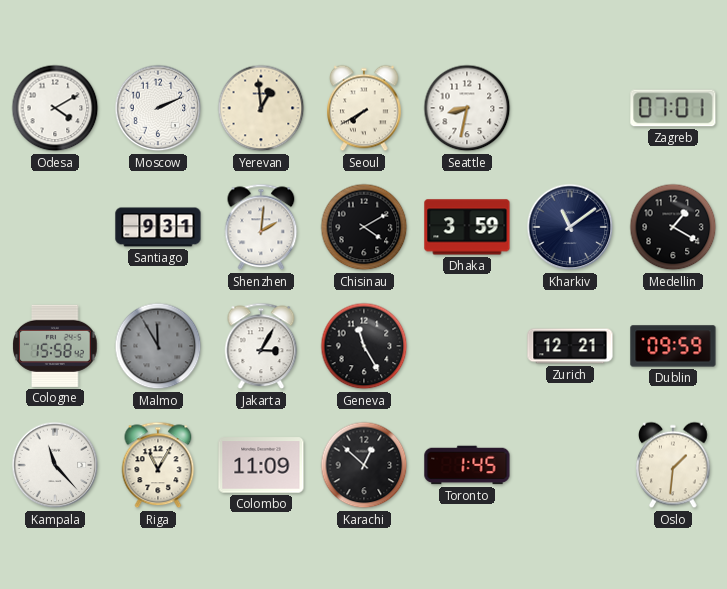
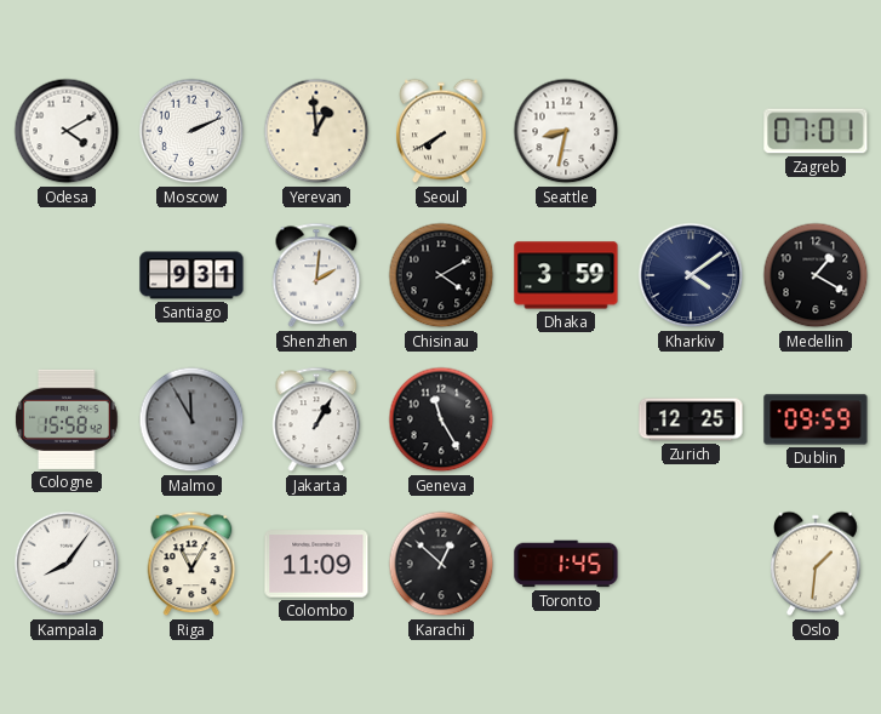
Kharkiv: 11:09 -> 4:09 (691, 275)
Jakarta: 3:05 -> 1:05 (316, 419)
Zurich: 12:21 -> 12:25 (691, 419)
Kampala: 11:23 -> 8:06 (67, 564)
